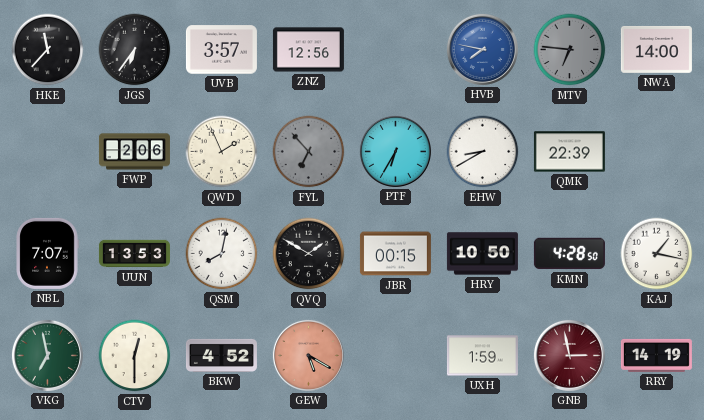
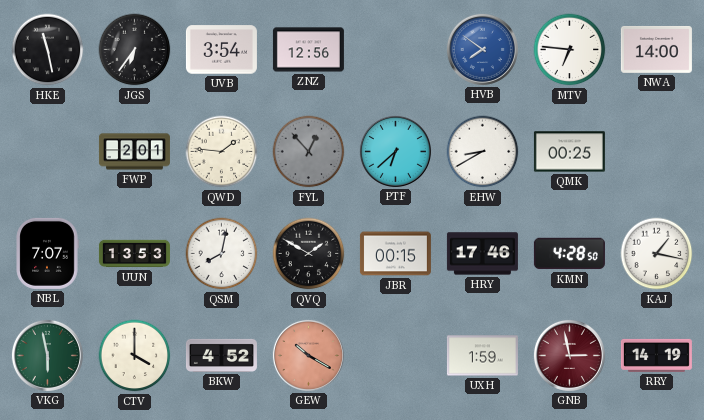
HKE: 11:37 -> 11:28 (48, 50)
UVB: 3:57 -> 3:54 (221, 50)
HVB: 7:47 -> 7:51 (482, 49)
MTV dial: grey -> white (570, 50)
FWP: 2:06 -> 2:01 (134, 152)
QWD: 1:56 -> 1:46 (222, 152)
FYL: 6:53 -> 12:53 (309, 152)
PTF: 6:35 -> 6:38 (395, 151)
QMK: 22:39 -> 00:25 (569, 152)
HRY: 10:50 -> 17:46 (482, 254)
VKG: 6:58 -> 5:58 (47, 355)
CTV: 12:30 -> 4:00 (135, 356)
GEW: 5:20 -> 10:20 (308, 355)
